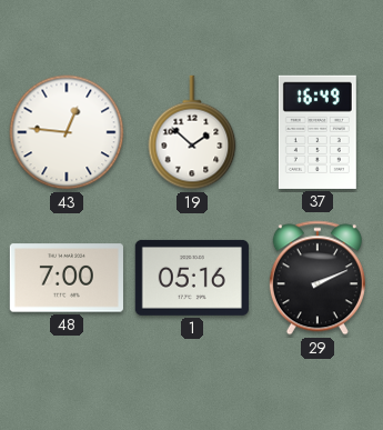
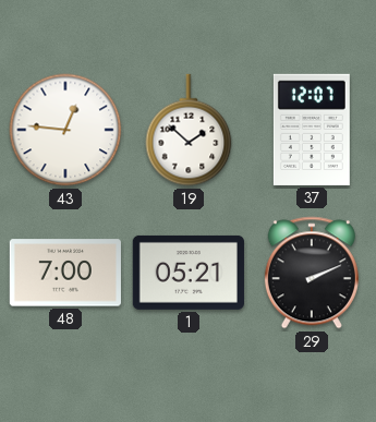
37: 16:49 -> 12:07 (312, 130)
1: 05:16 -> 05:21 (189, 273)
